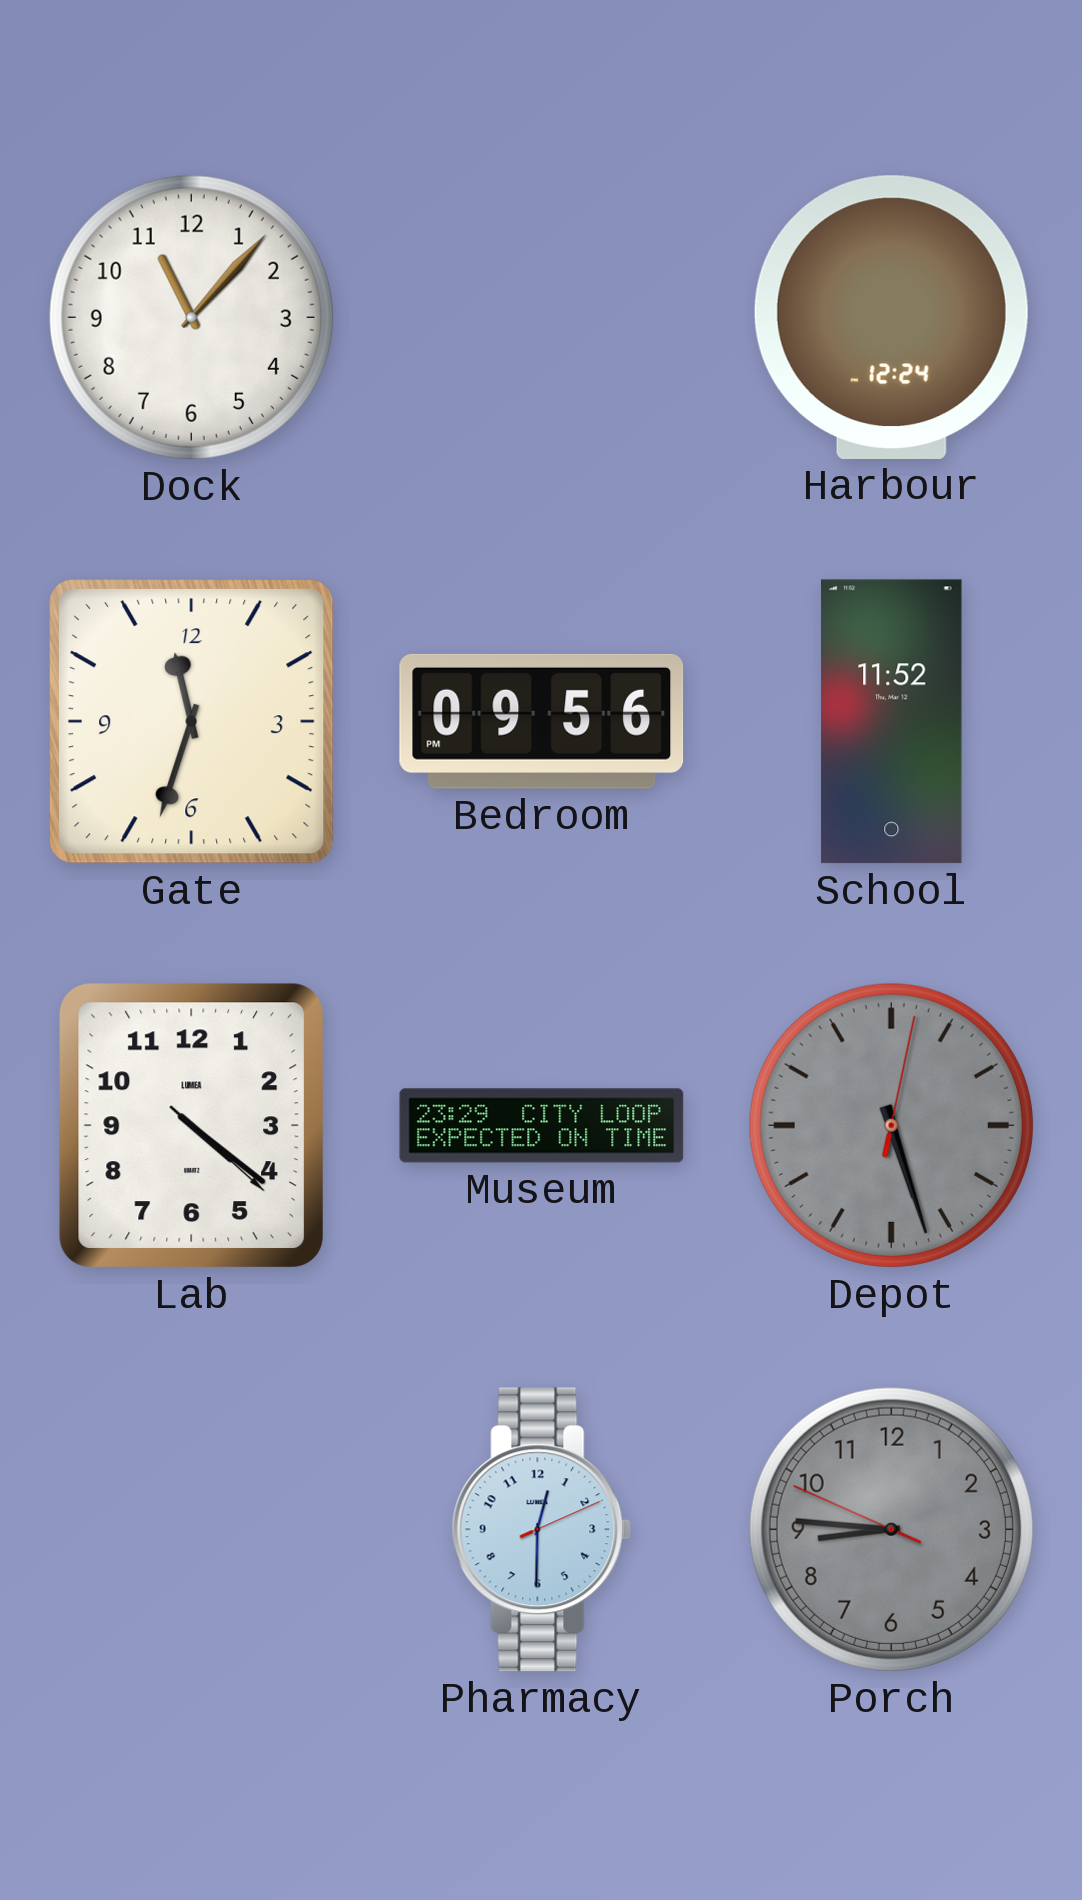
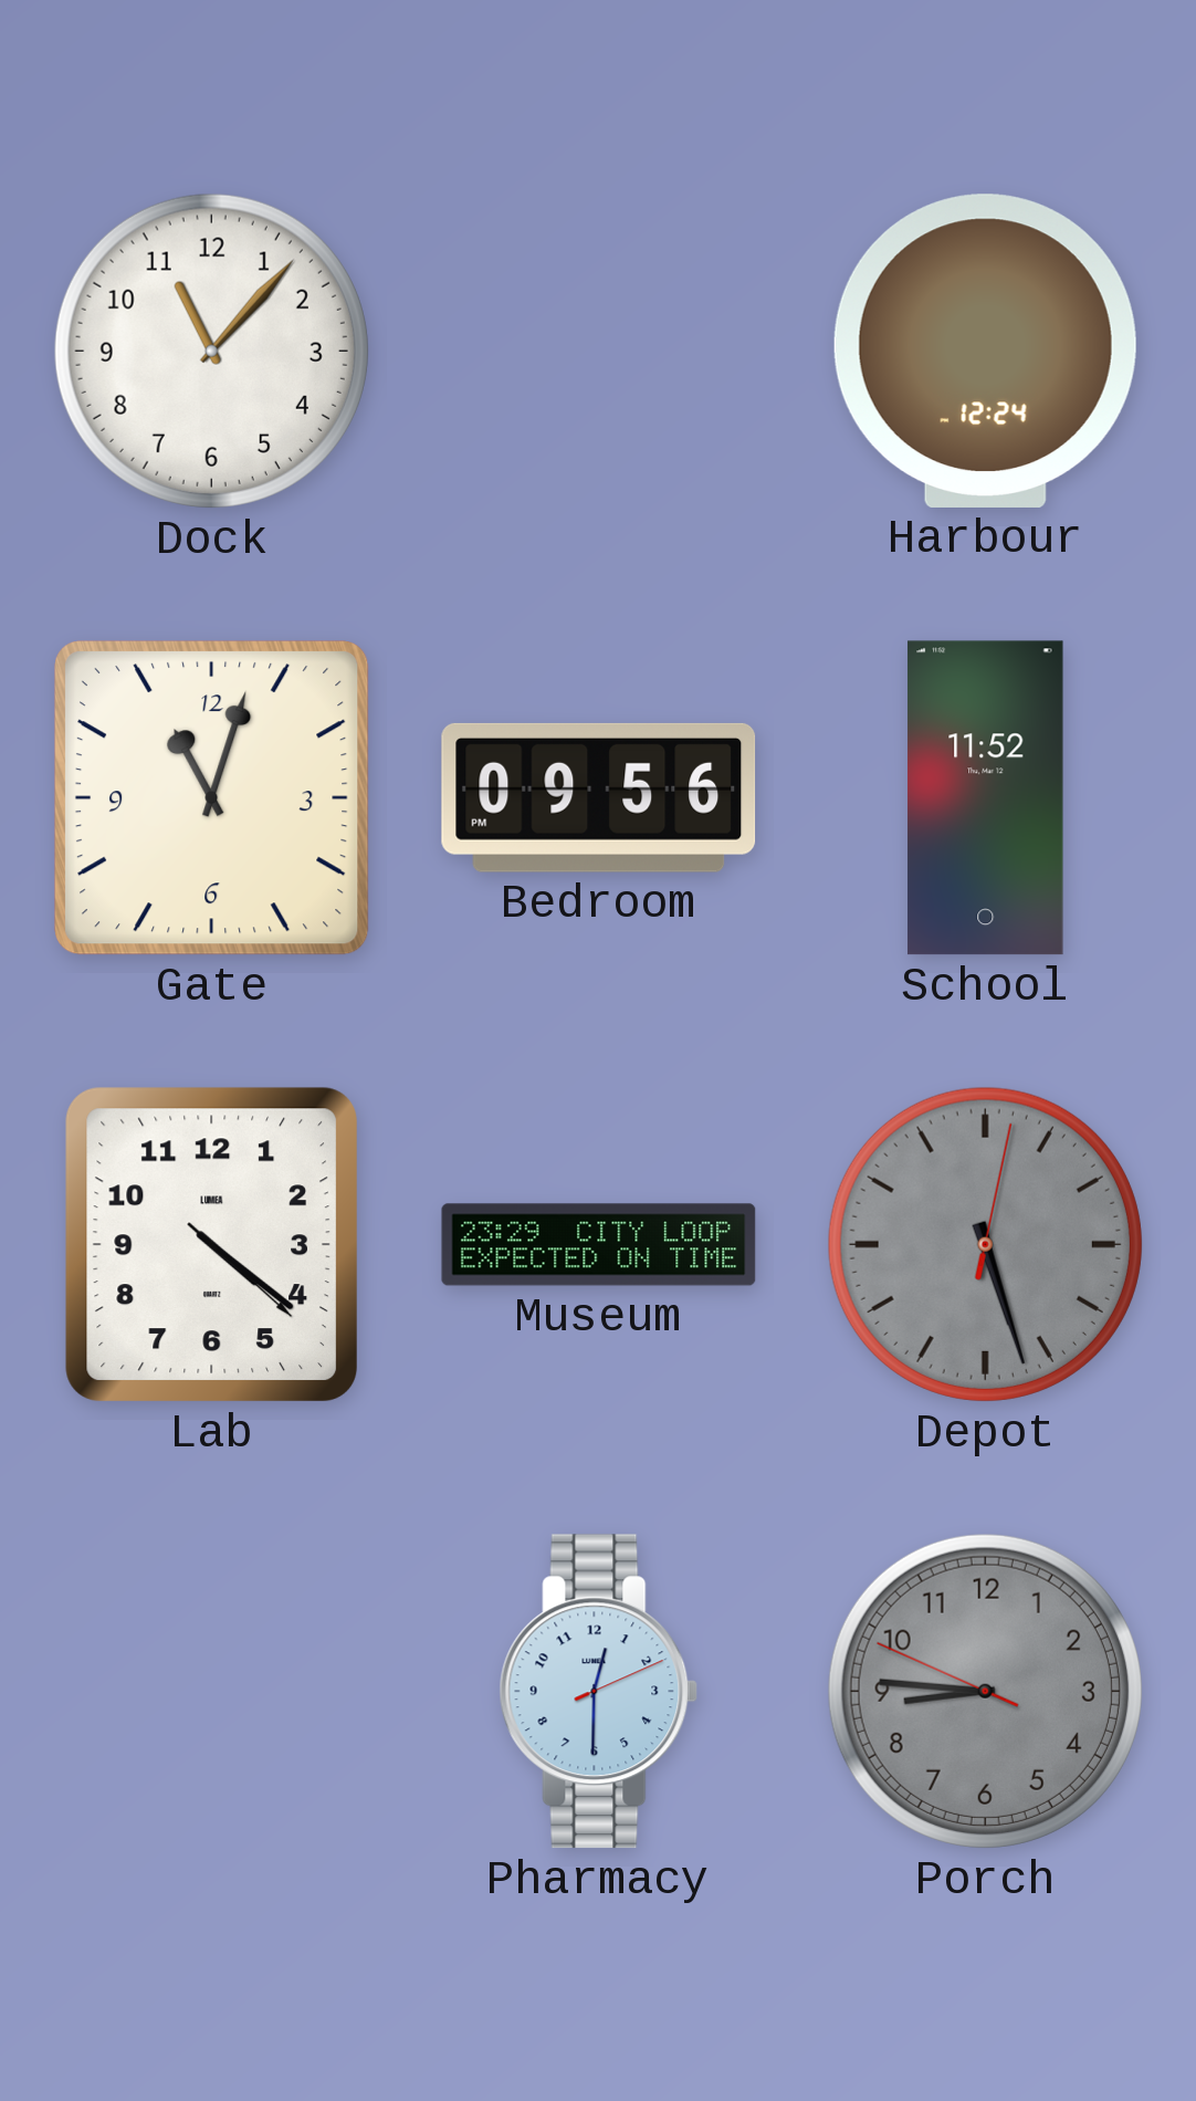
Gate: 11:33 -> 11:03 (212, 798)
